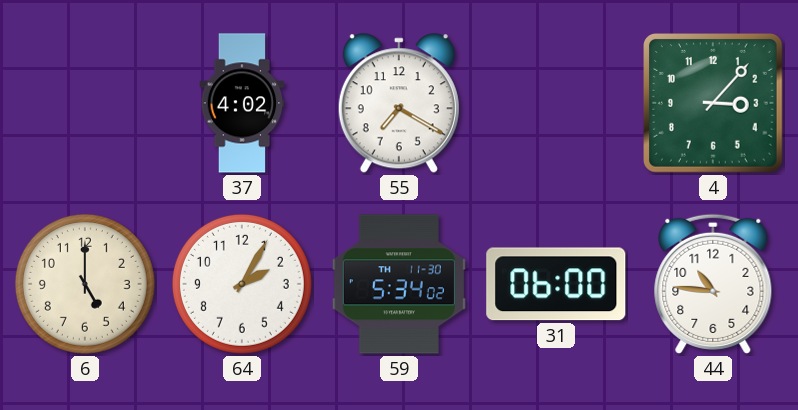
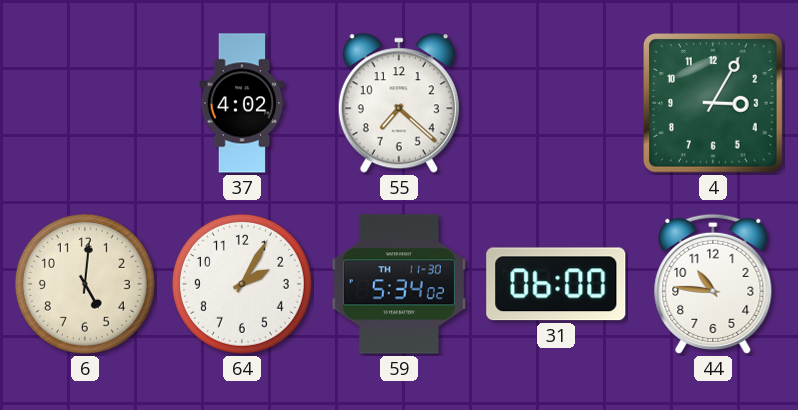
55: 7:20 -> 7:22 (399, 104)
4: 3:07 -> 3:05 (714, 104)
6: 5:00 -> 5:01 (85, 284)
